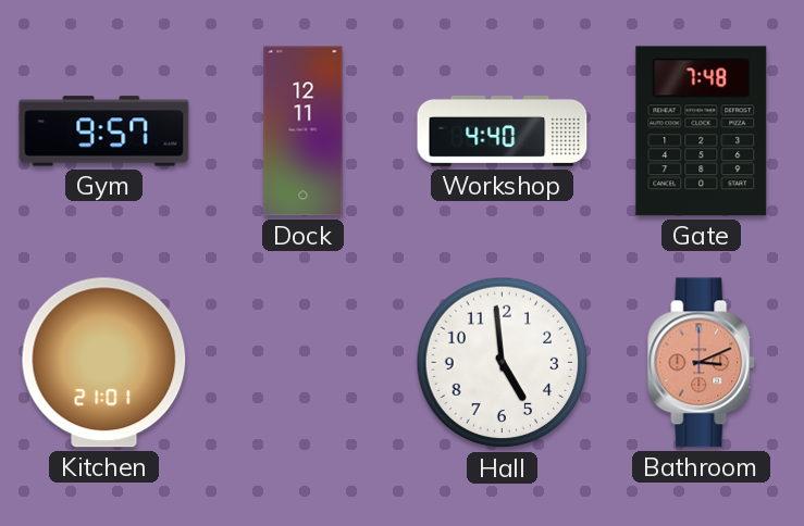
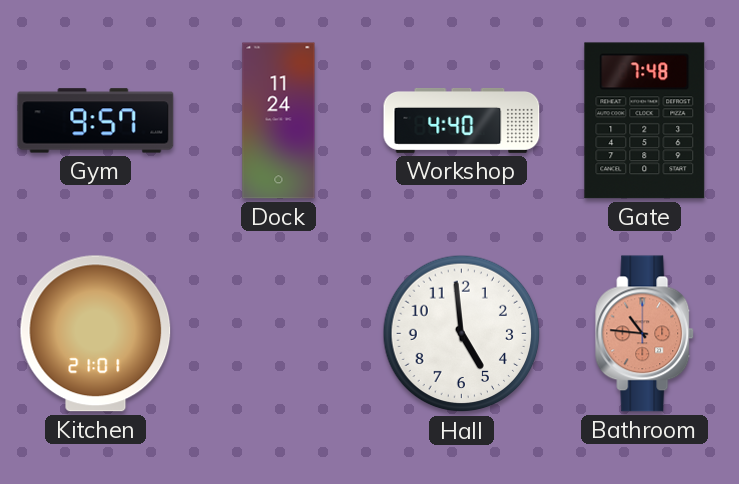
Dock: 12:11 -> 11:24 (279, 121)
Bathroom: 3:11 -> 10:46 (645, 334)
